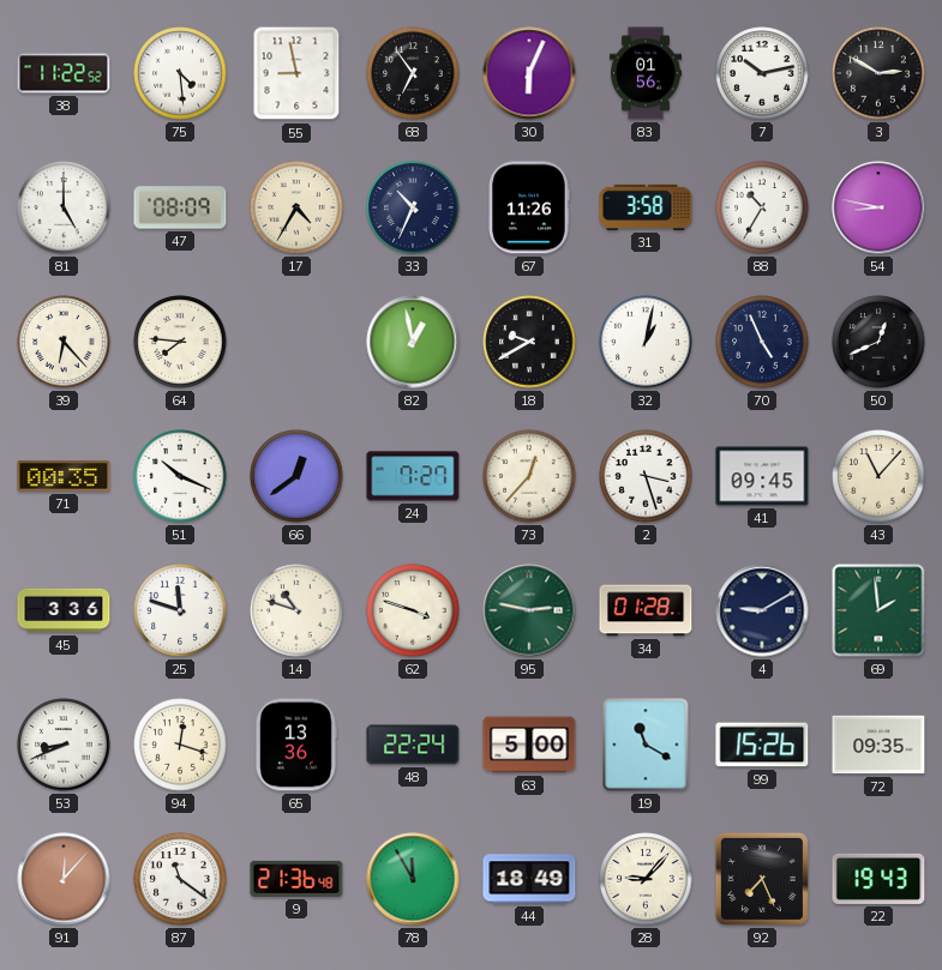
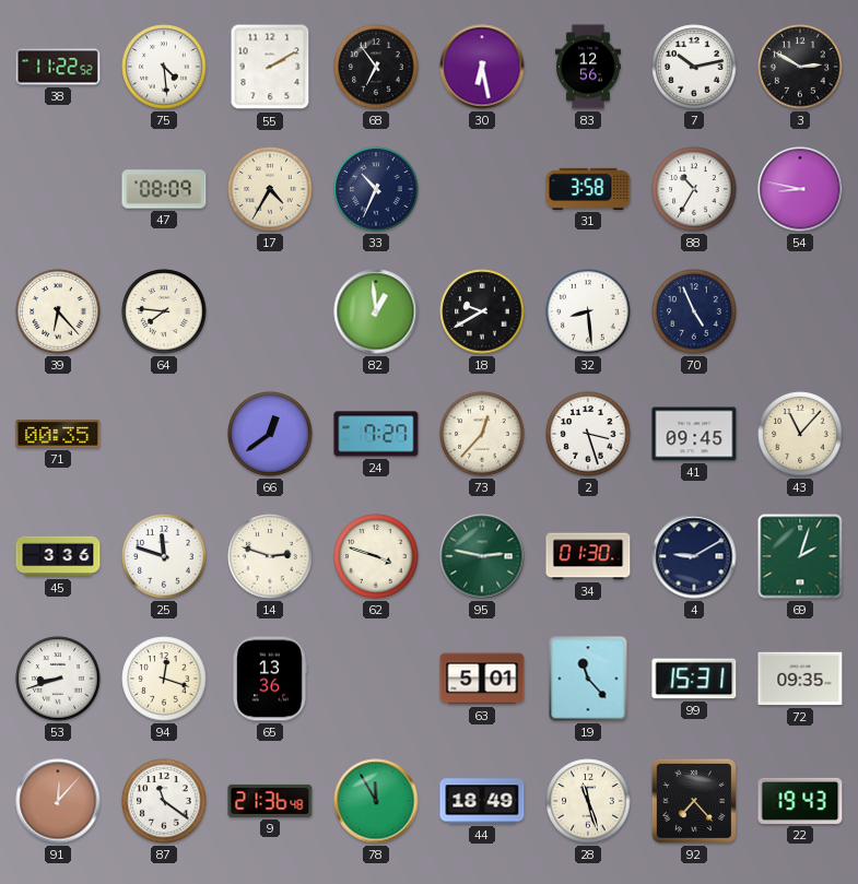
55: 8:58 -> 2:10 (270, 67)
30: 6:04 -> 6:28 (482, 67)
83: 01:56 -> 12:56 (588, 67)
81: 5:00 -> none (64, 207)
67: 11:26 -> none (529, 207)
82: 12:58 -> 12:59 (376, 311)
32: 1:02 -> 8:29 (588, 311)
50: 12:41 -> none (878, 342)
51: 10:19 -> none (180, 476)
14: 10:48 -> 2:48 (270, 556)
34: 01:28 -> 01:30 (588, 556)
69: 1:59 -> 2:03 (800, 556)
53: 8:41 -> 8:42 (58, 679)
48: 22:24 -> none (413, 745)
63: 5:00 -> 5:01 (482, 679)
19: 11:20 -> 11:23 (588, 679)
99: 15:26 -> 15:31 (694, 679)
28: 9:07 -> 11:27 (588, 801)
92: 7:26 -> 7:23 (694, 801)
